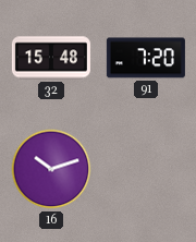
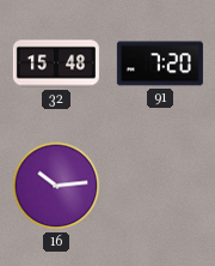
16: 10:12 -> 10:14 (56, 186)
